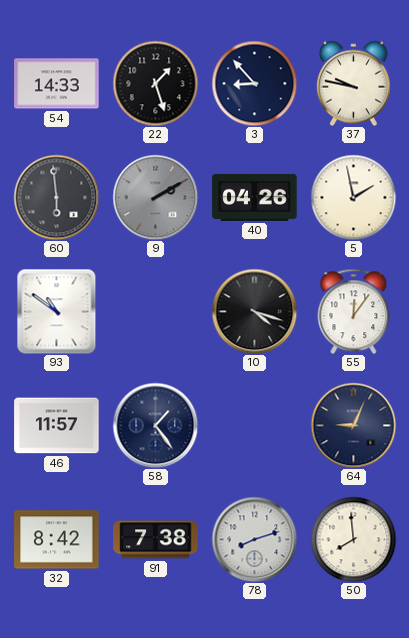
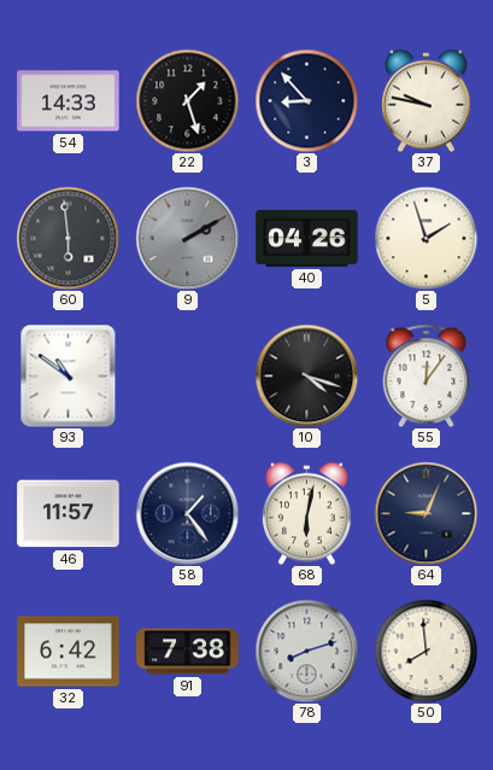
5: 1:58 -> 1:57 (425, 238)
68: none -> 6:02 (306, 513)
32: 8:42 -> 6:42 (69, 652)
